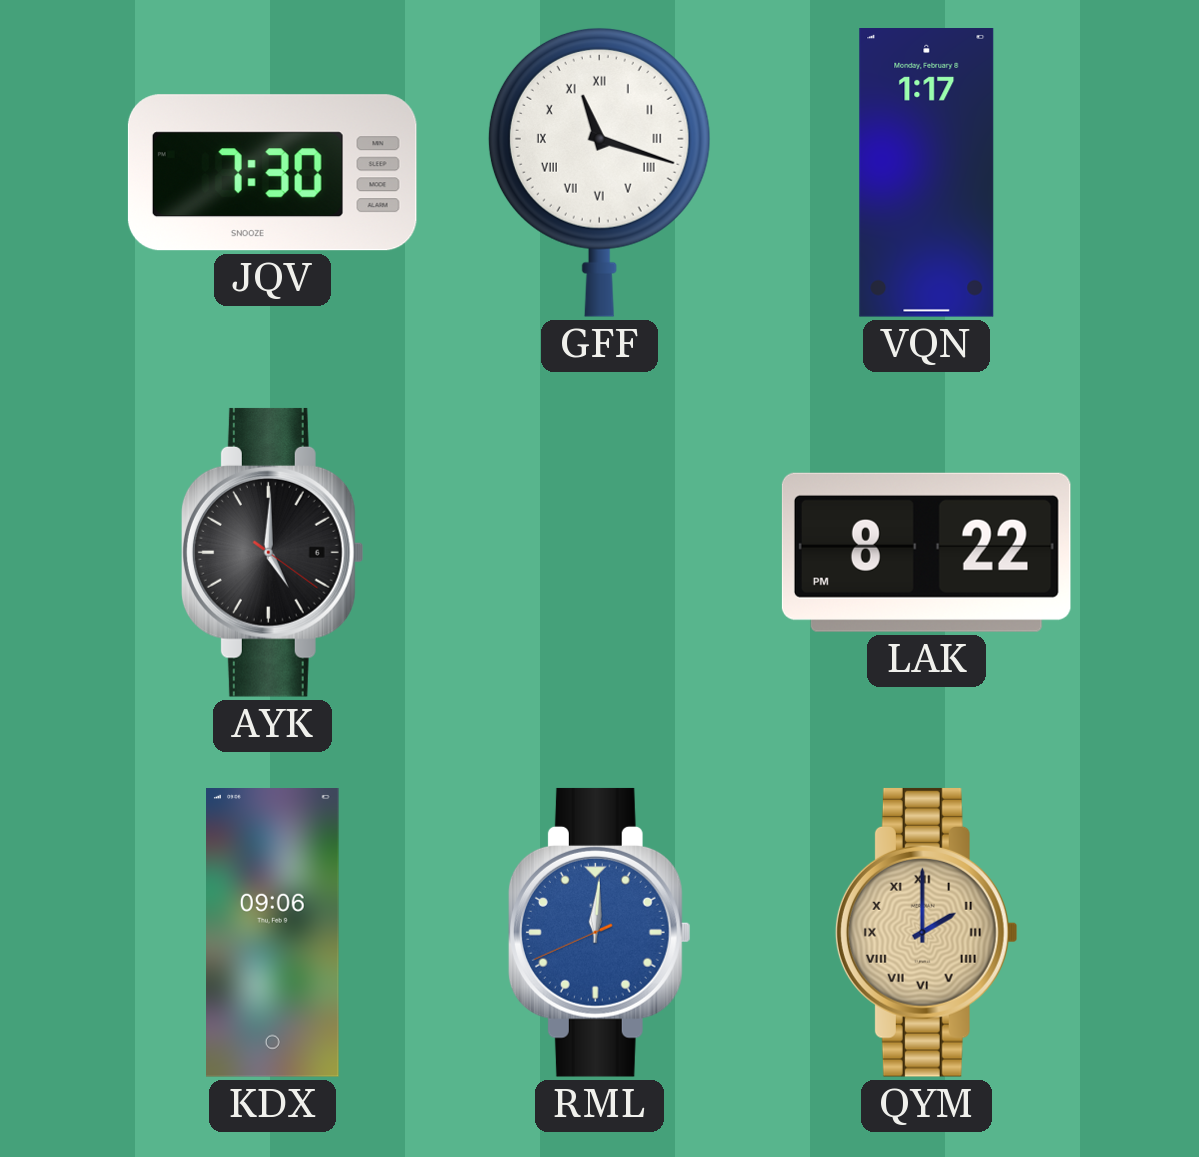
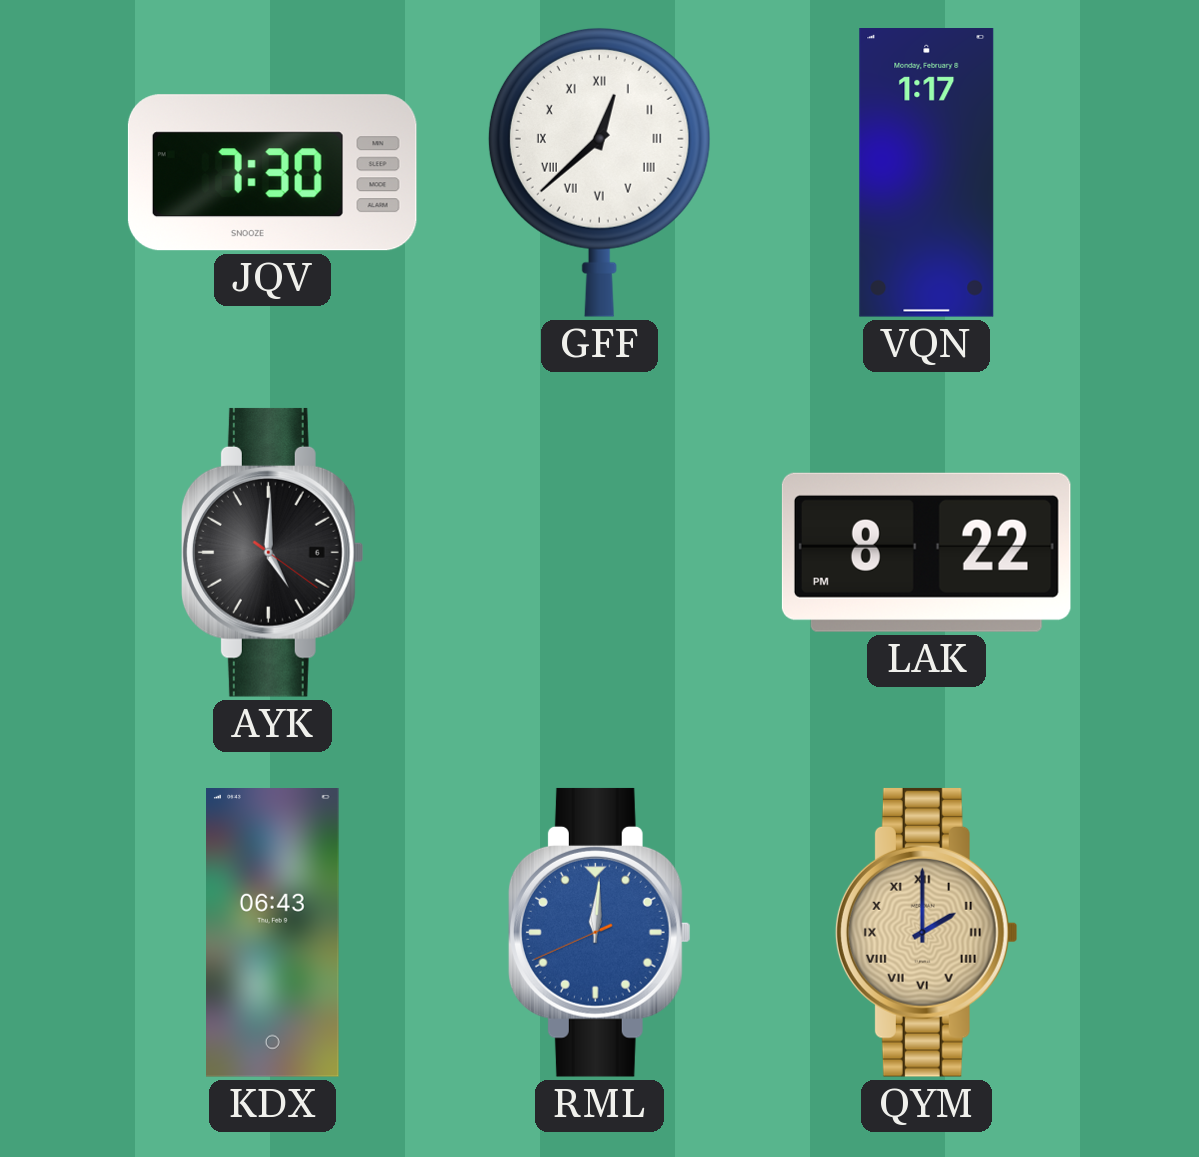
GFF: 11:18 -> 12:38 (599, 172)
KDX: 09:06 -> 06:43 (273, 933)
